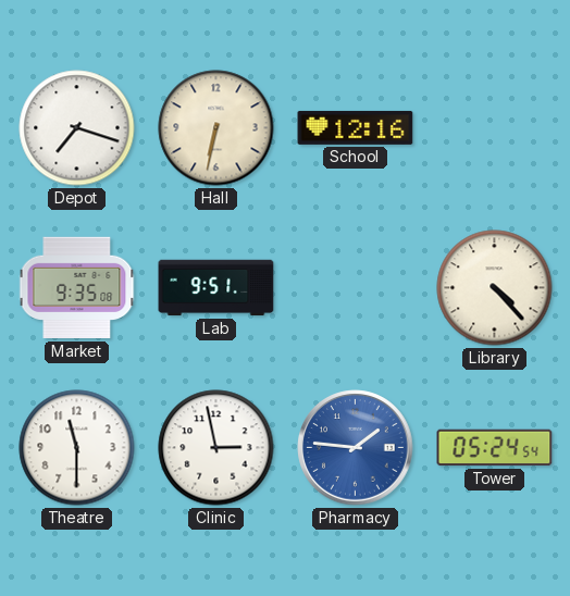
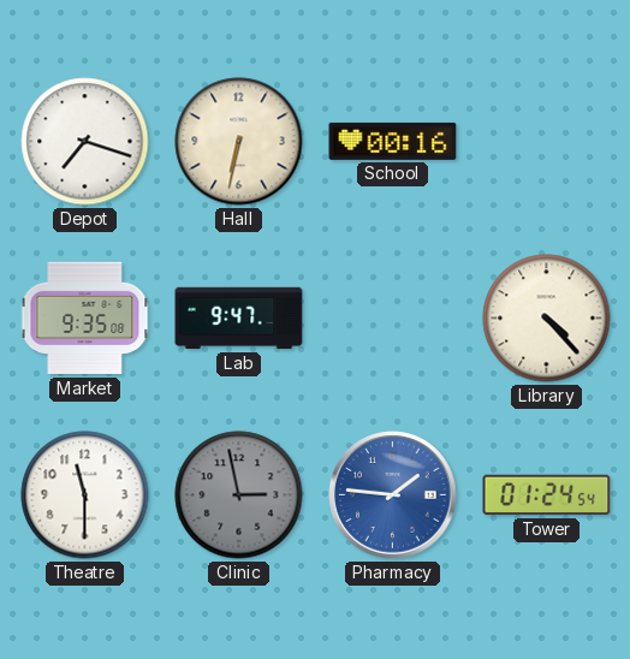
School: 12:16 -> 00:16 (393, 141)
Lab: 9:51 -> 9:47 (239, 319)
Clinic dial: white -> grey (239, 495)
Tower: 05:24 -> 01:24 (547, 495)
